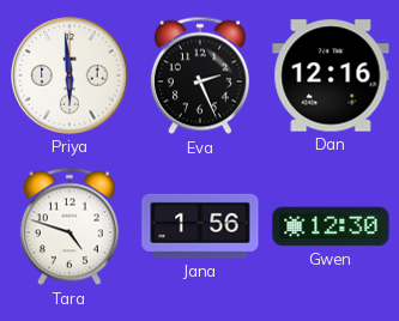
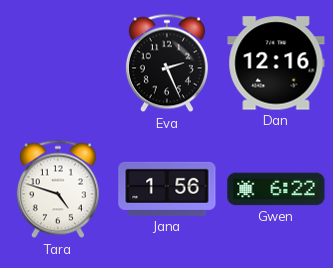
Priya: 5:59 -> none (69, 75)
Gwen: 12:30 -> 6:22 (276, 189)
